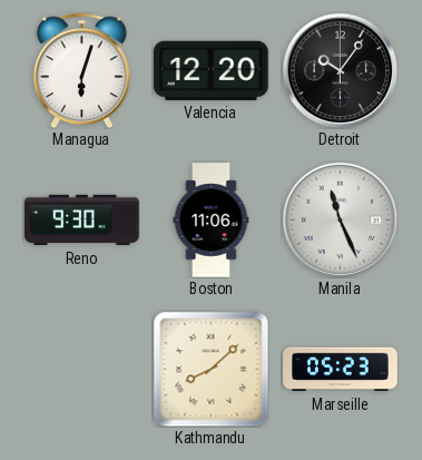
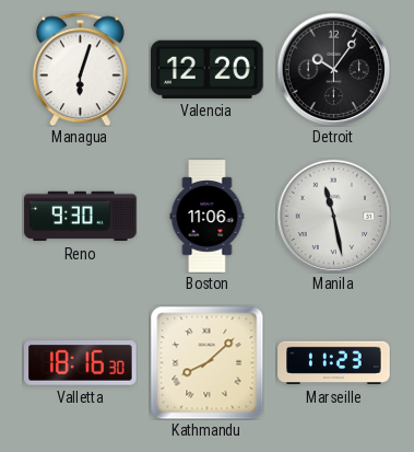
Manila: 11:26 -> 11:28 (333, 216)
Valletta: none -> 18:16 (81, 363)
Marseille: 05:23 -> 11:23 (334, 363)
